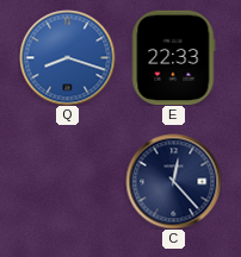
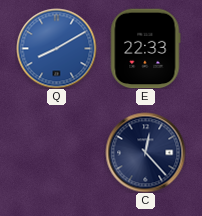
Q: 8:18 -> 8:10 (56, 48)
